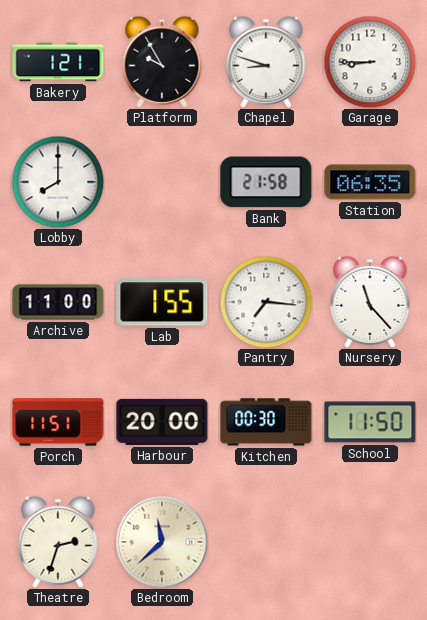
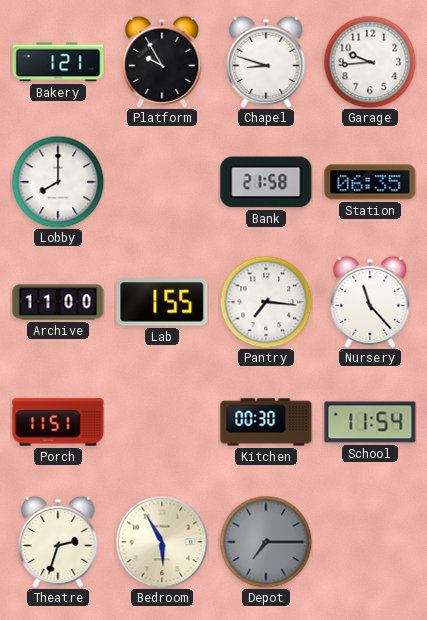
Garage: 8:45 -> 9:44 (370, 62)
Harbour: 20:00 -> none (162, 422)
School: 11:50 -> 11:54 (370, 422)
Bedroom: 11:38 -> 5:55 (162, 542)
Depot: none -> 7:15 (266, 542)
